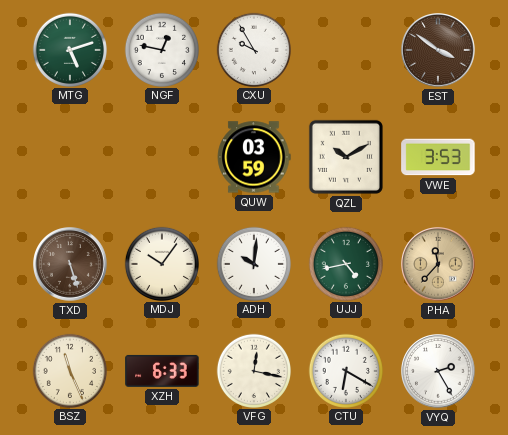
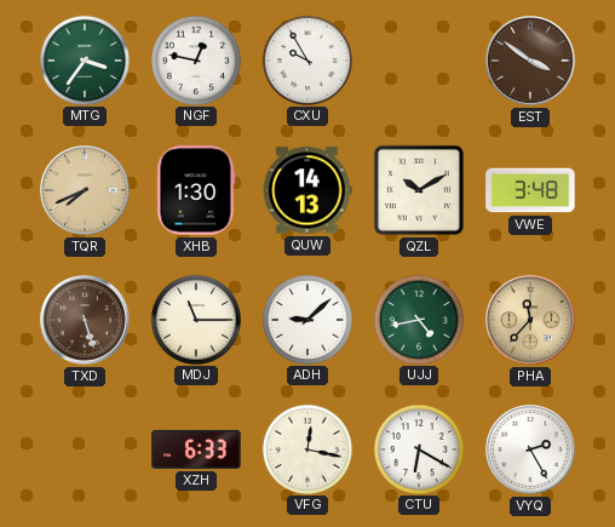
MTG: 5:12 -> 3:36 (84, 59)
TQR: none -> 7:41 (85, 190)
XHB: none -> 1:30 (196, 190)
QUW: 03:59 -> 14:13 (307, 190)
VWE: 3:53 -> 3:48 (530, 190)
MDJ: 10:06 -> 11:15 (195, 319)
ADH: 10:01 -> 9:08 (306, 319)
BSZ: 11:26 -> none (69, 370)
